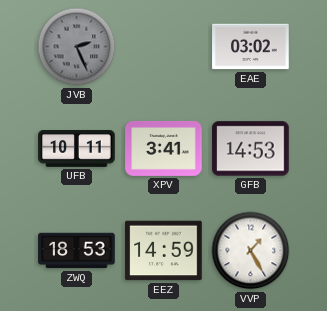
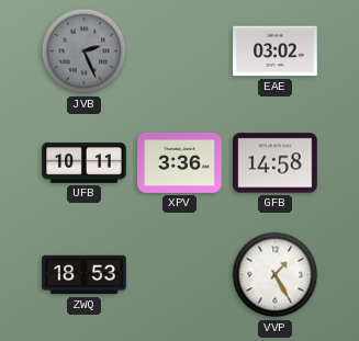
XPV: 3:41 -> 3:36 (180, 162)
GFB: 14:53 -> 14:58 (276, 163)
EEZ: 14:59 -> none (164, 251)
